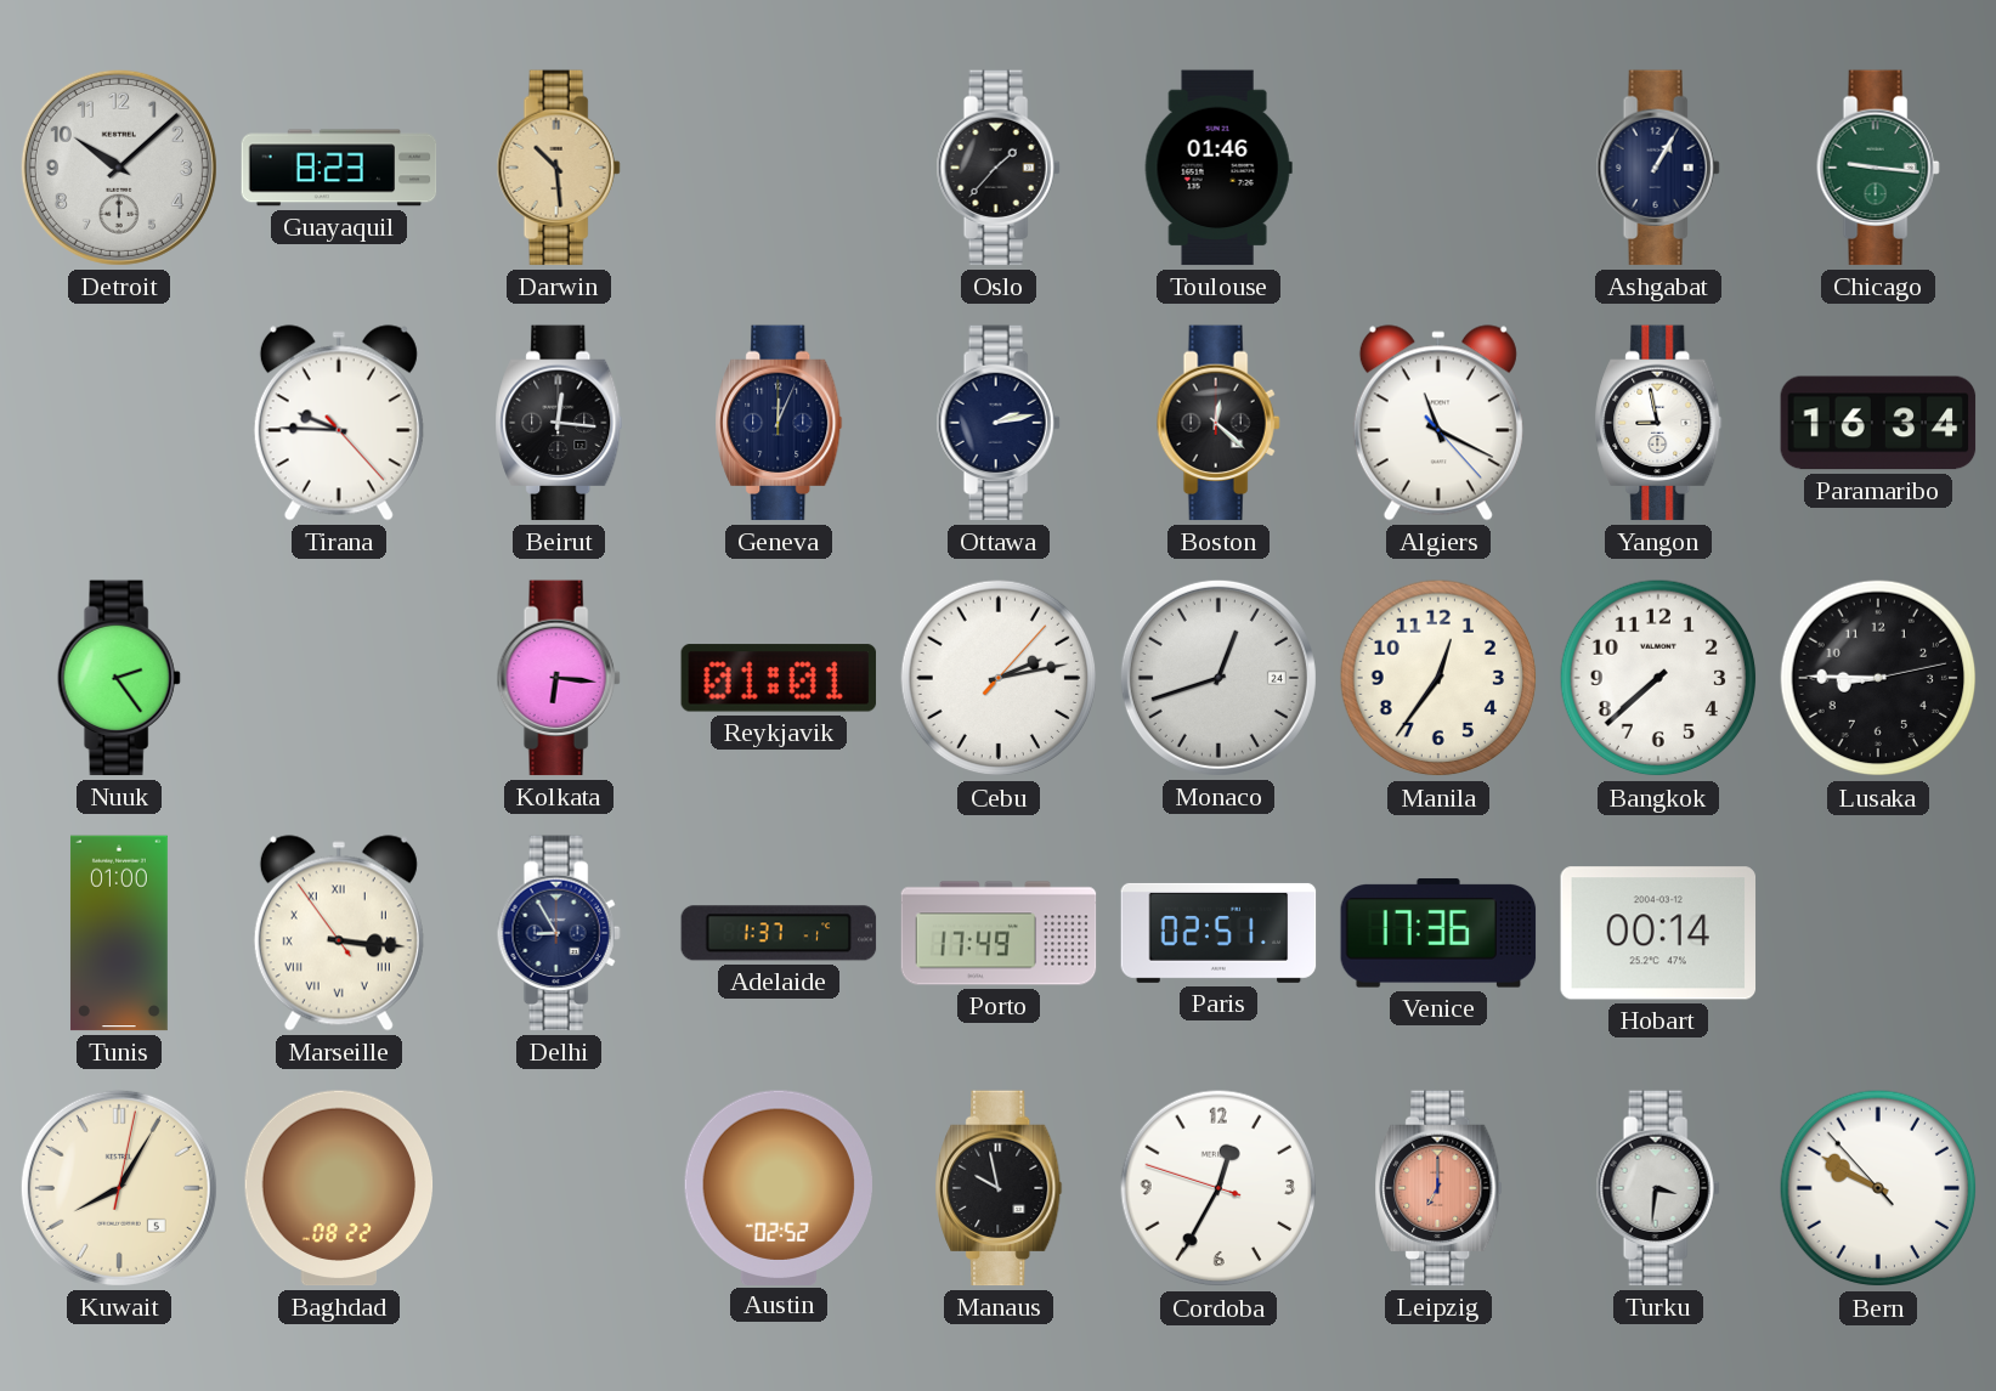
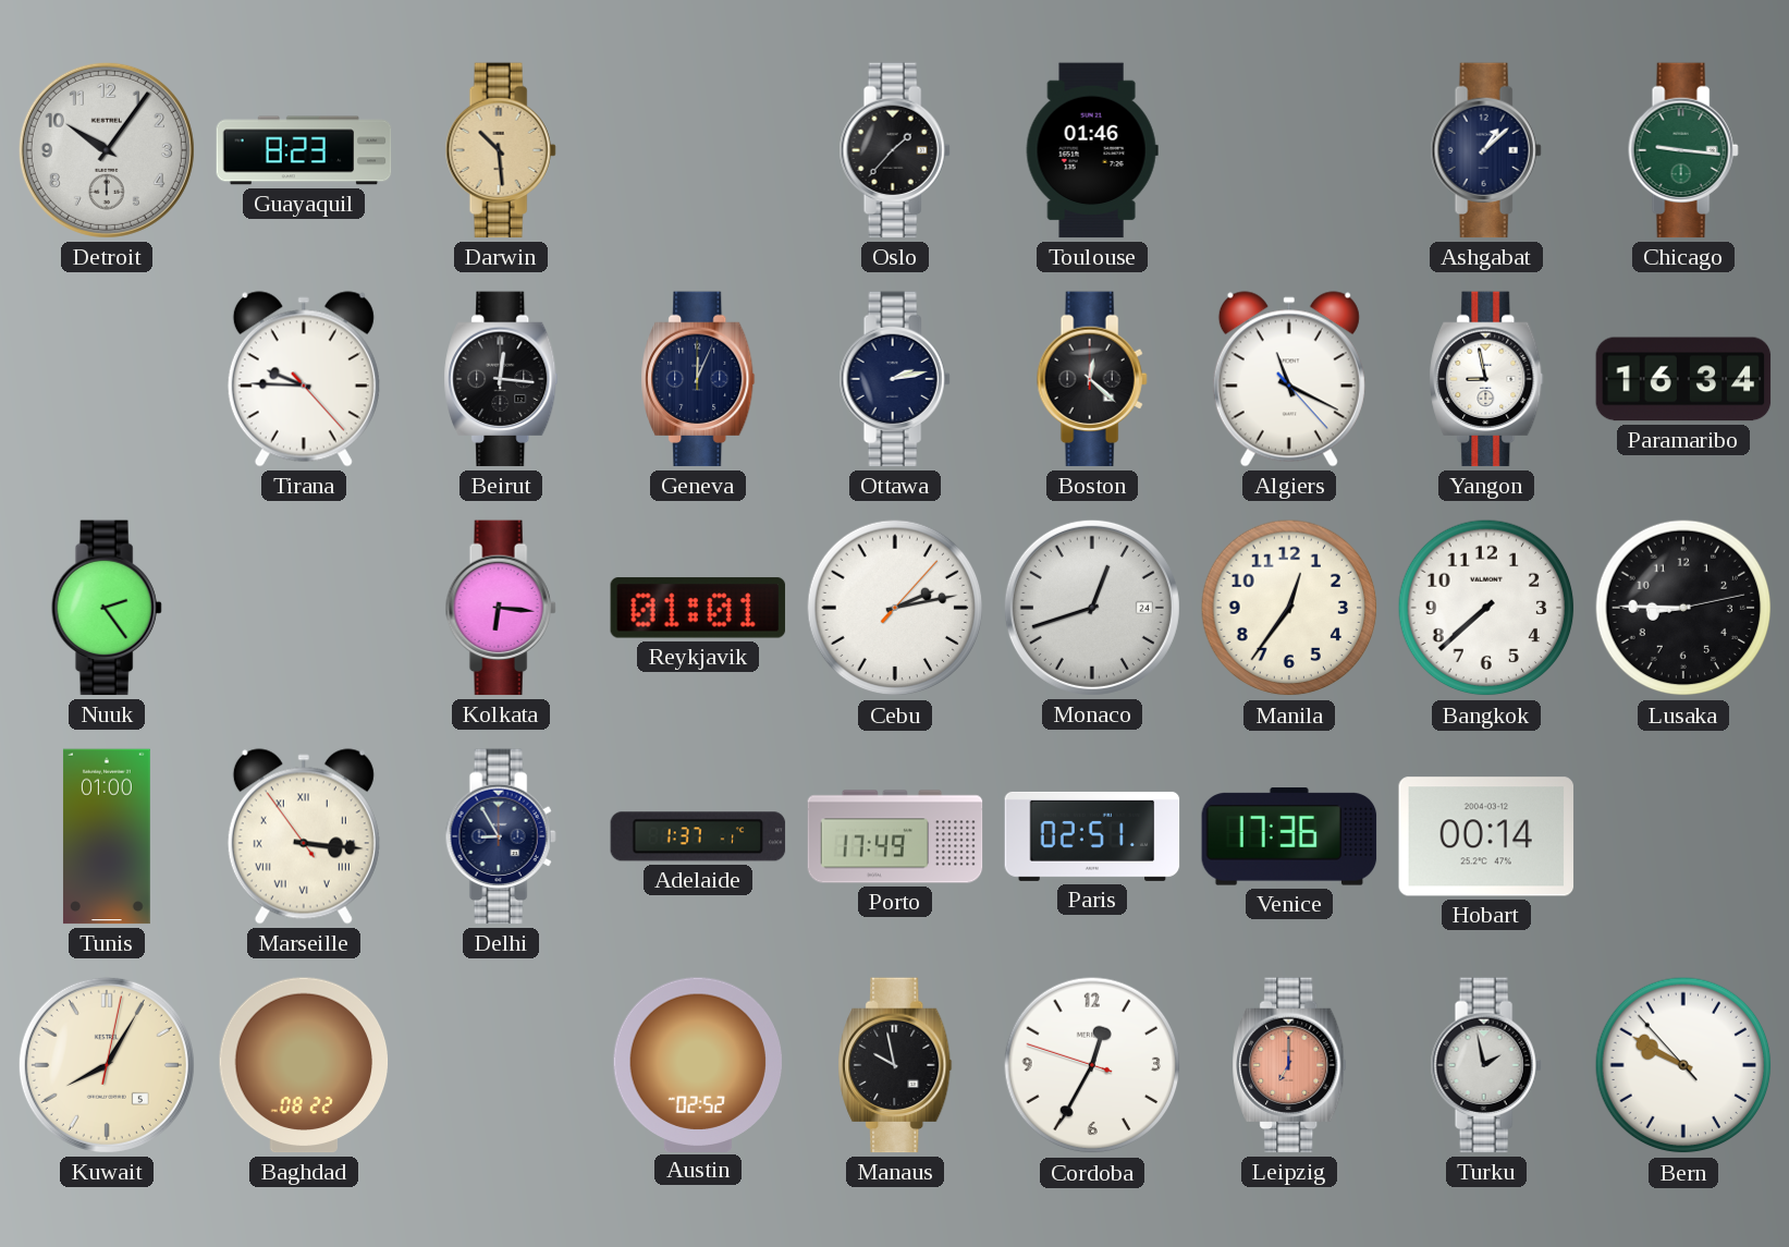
Detroit: 10:08 -> 10:06 (107, 150)
Ashgabat: 1:05 -> 1:08 (1486, 150)
Turku: 3:31 -> 1:58 (1486, 1065)
